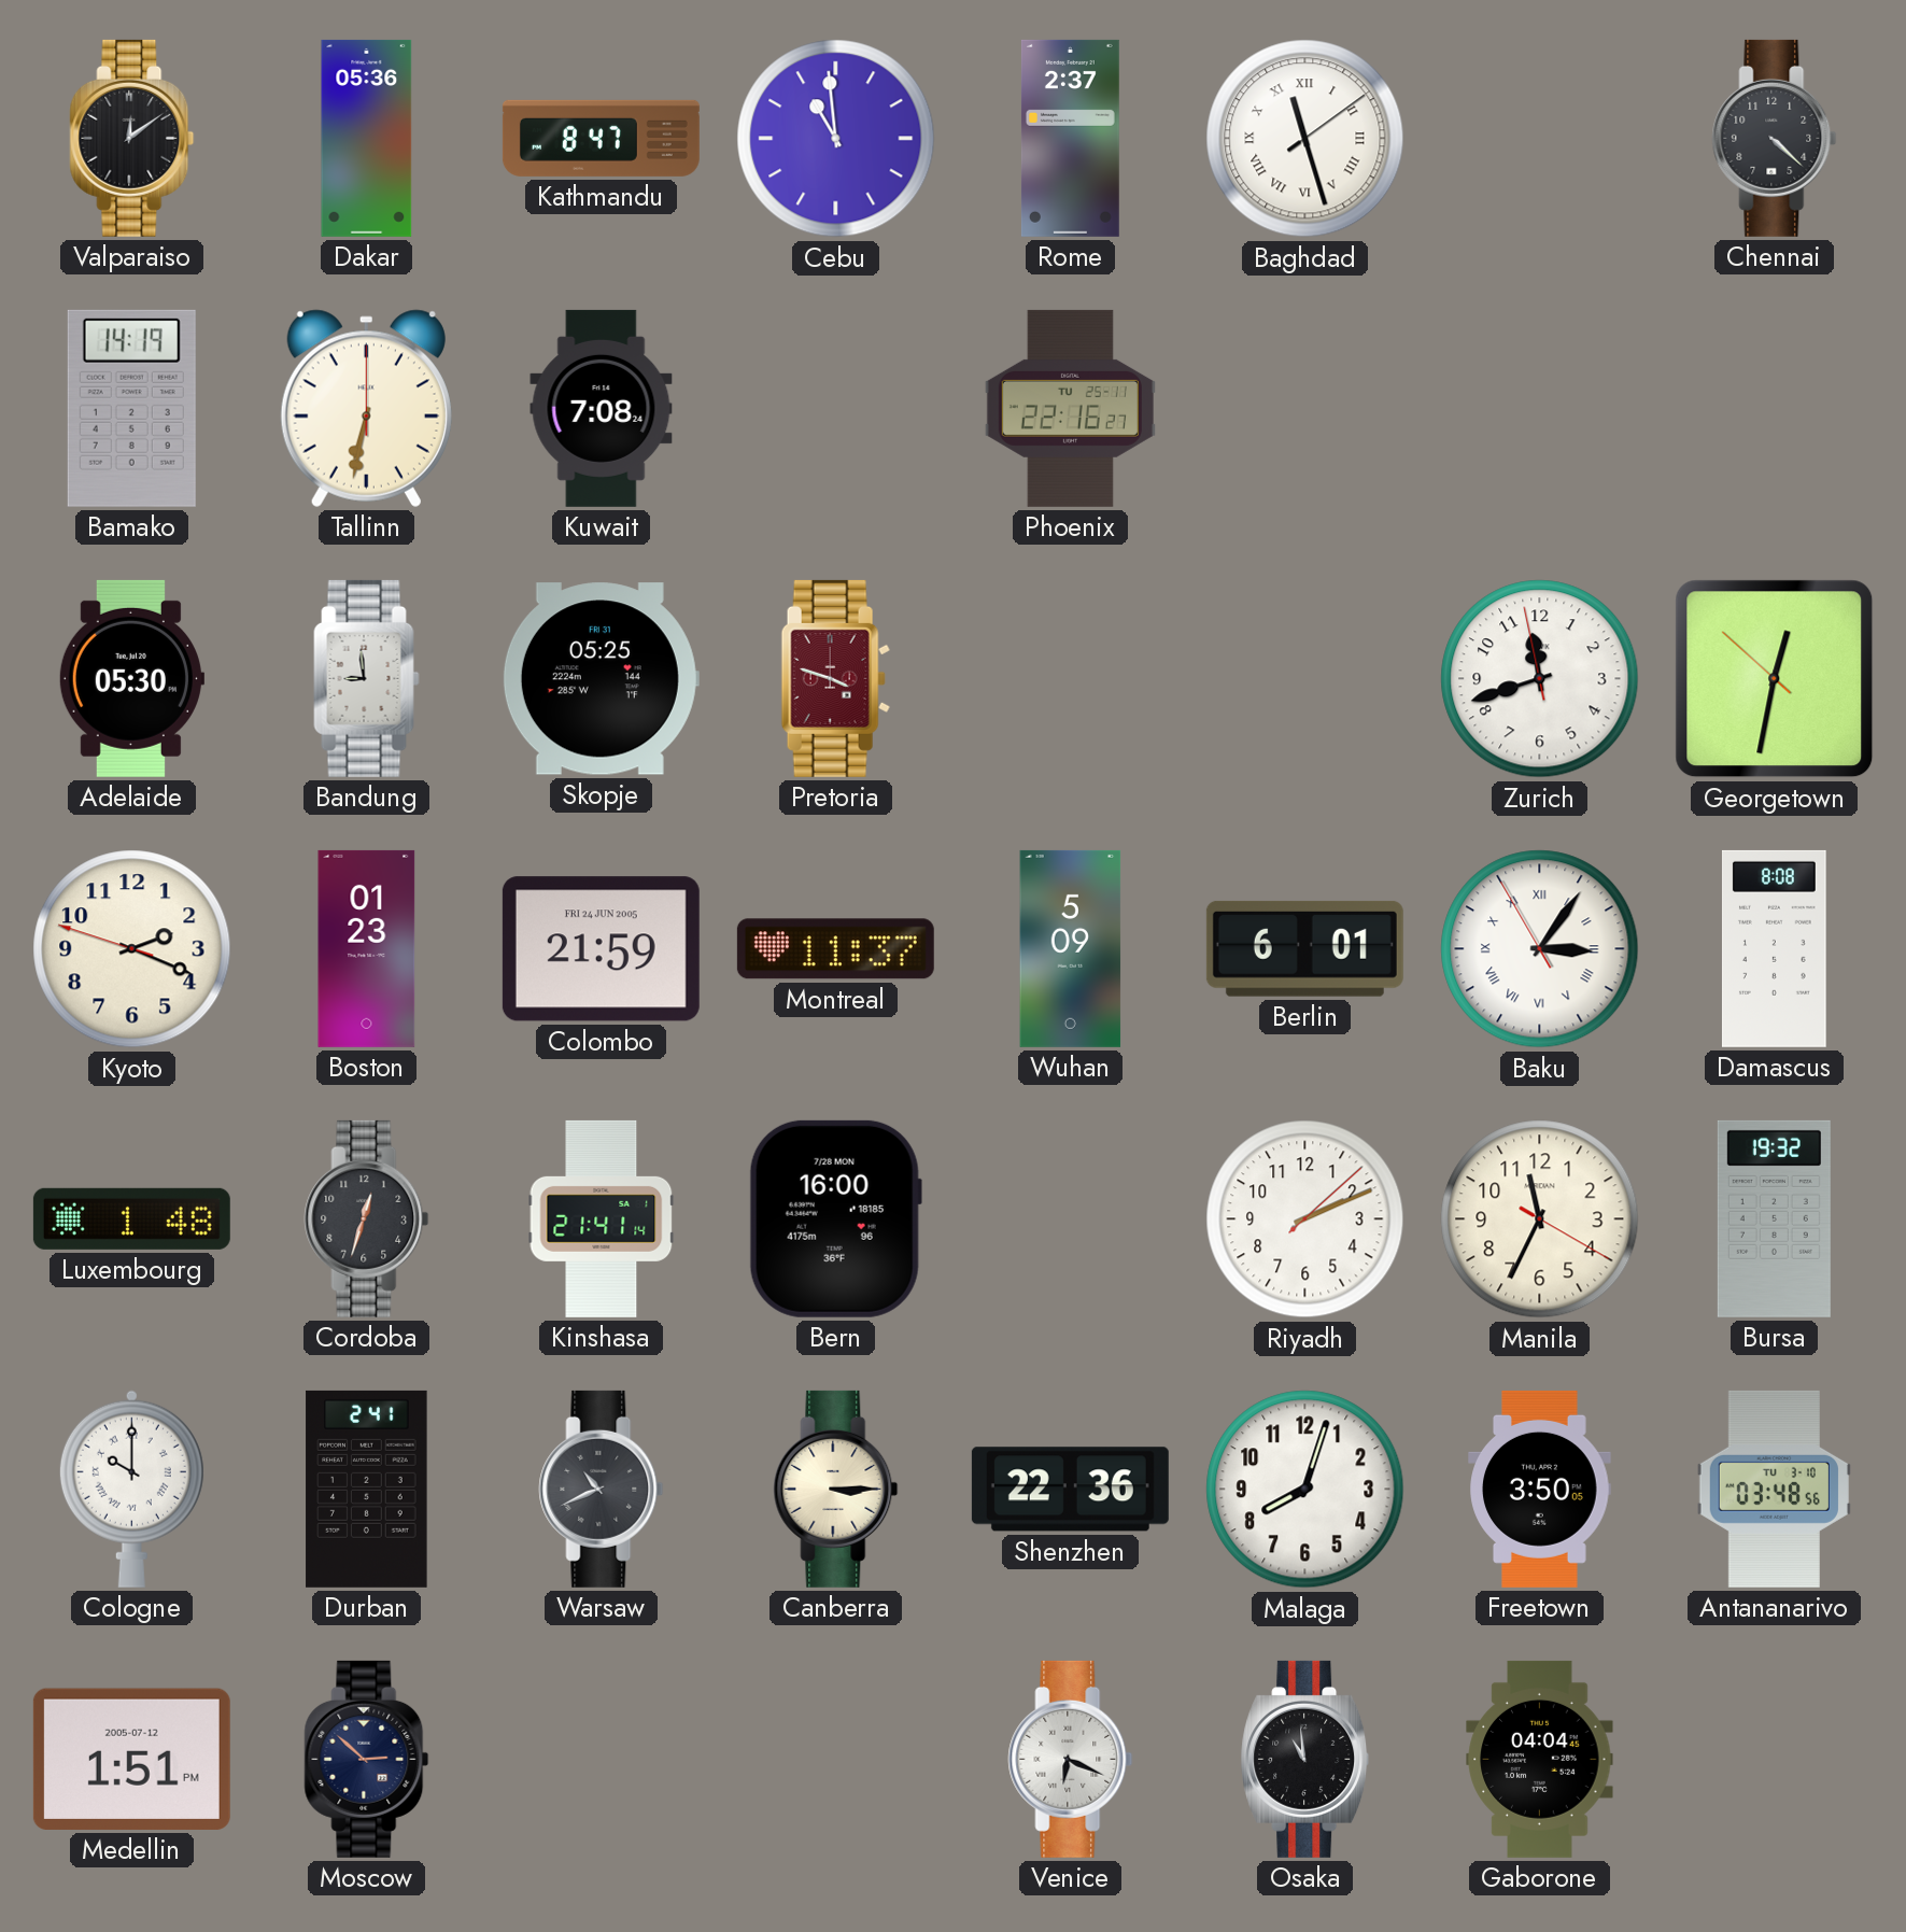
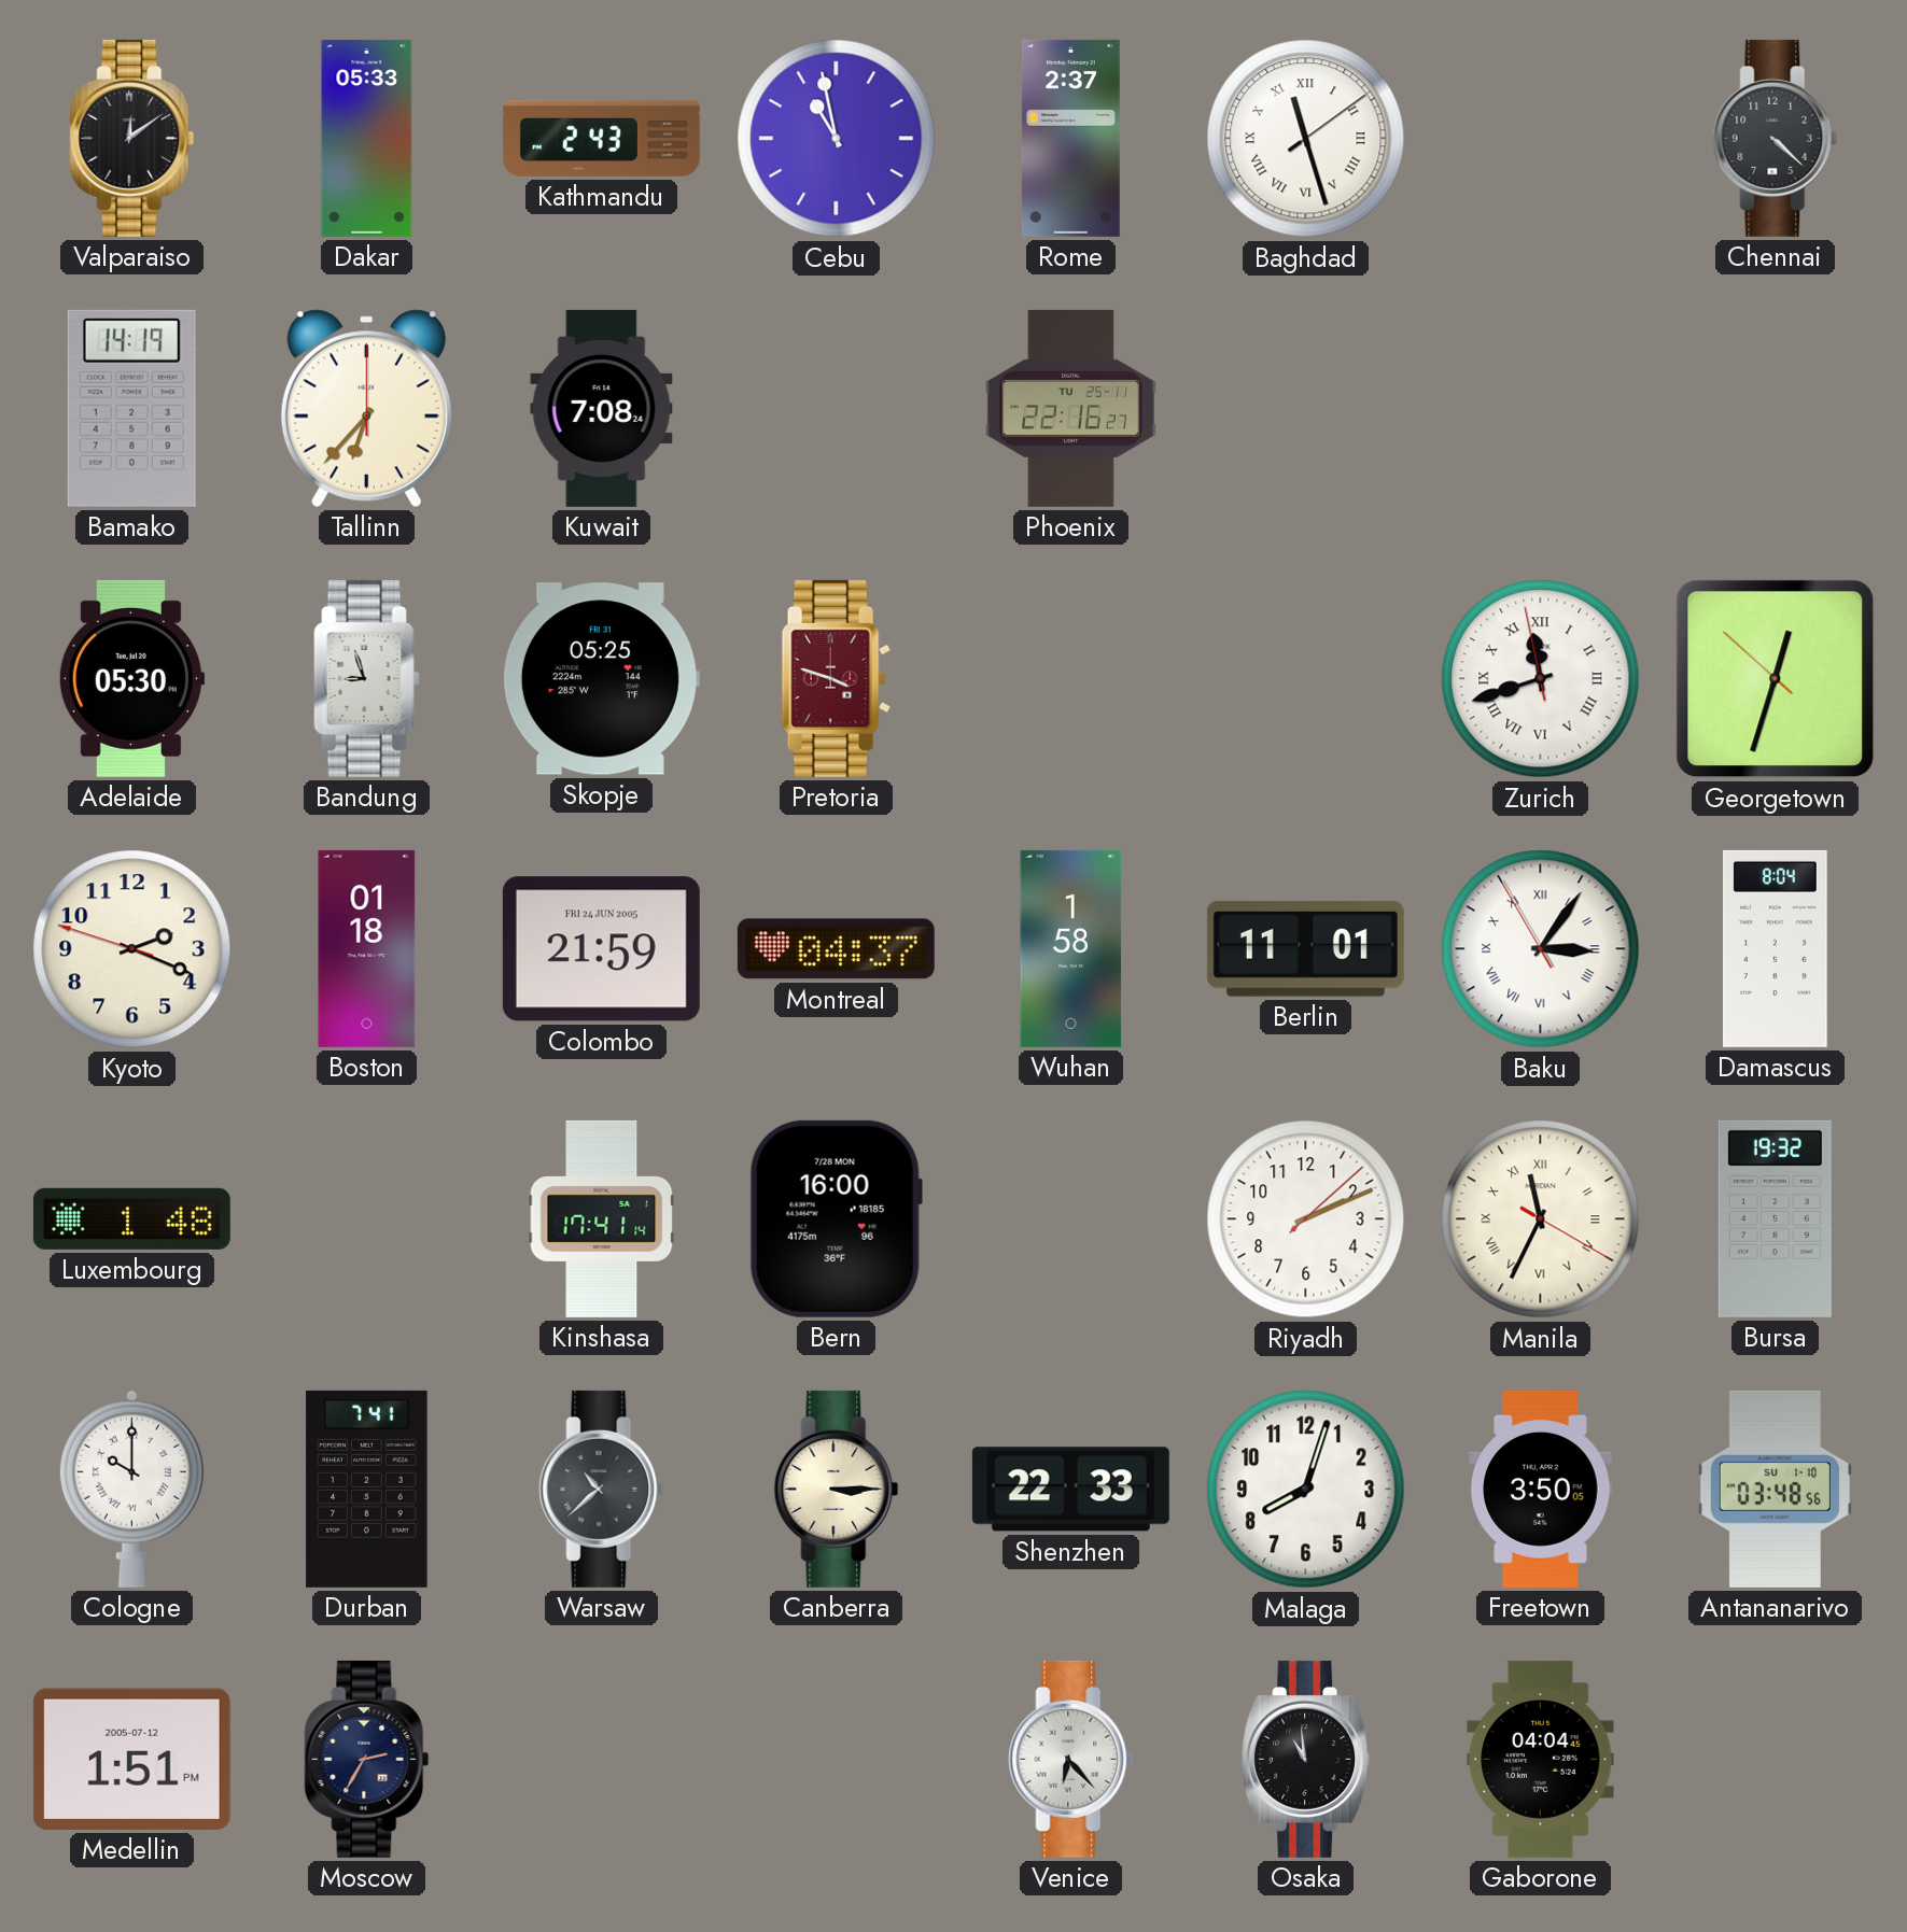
Dakar: 05:36 -> 05:33 (367, 138)
Kathmandu: 8:47 -> 2:43 (601, 138)
Cebu: 10:59 -> 10:58 (837, 139)
Tallinn: 6:32 -> 6:37 (366, 408)
Bandung: 8:59 -> 8:57 (367, 678)
Zurich numerals: Arabic -> Roman (1541, 679)
Georgetown: 12:31 -> 12:32 (1776, 679)
Boston: 01:23 -> 01:18 (367, 948)
Montreal: 11:37 -> 04:37 (836, 949)
Wuhan: 5:09 -> 1:58 (1071, 948)
Berlin: 6:01 -> 11:01 (1305, 948)
Damascus: 8:08 -> 8:04 (1775, 948)
Cordoba: 12:33 -> none (367, 1218)
Kinshasa: 21:41 -> 17:41 (602, 1218)
Manila numerals: Arabic -> Roman (1541, 1219)
Durban: 2:41 -> 7:41 (367, 1489)
Warsaw: 10:41 -> 10:38 (602, 1489)
Shenzhen: 22:36 -> 22:33 (1070, 1490)
Antananarivo date: TU 3-10 -> SU 1-10 (1775, 1489)
Moscow: 2:52 -> 2:35 (367, 1759)
Venice: 6:19 -> 6:23 (1071, 1759)
